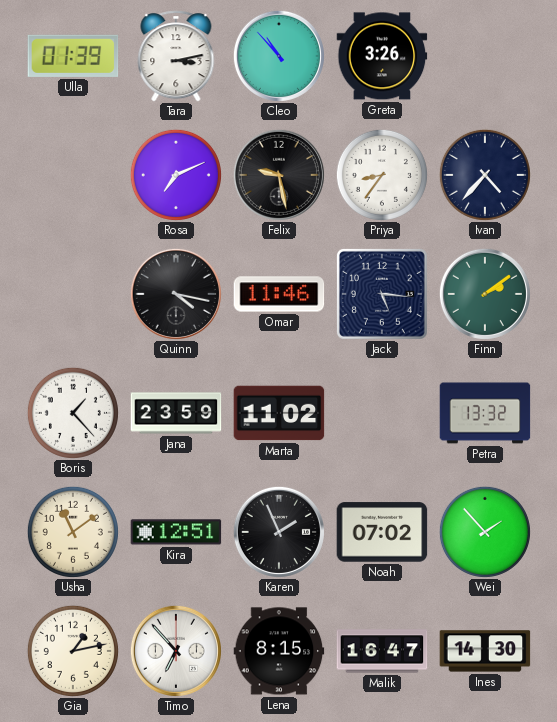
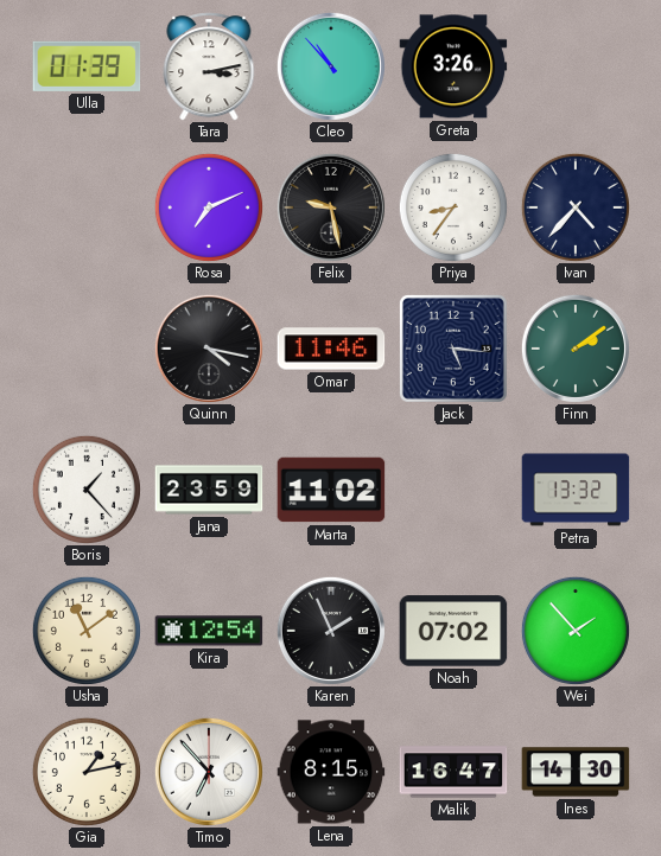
Kira: 12:51 -> 12:54 (209, 631)
